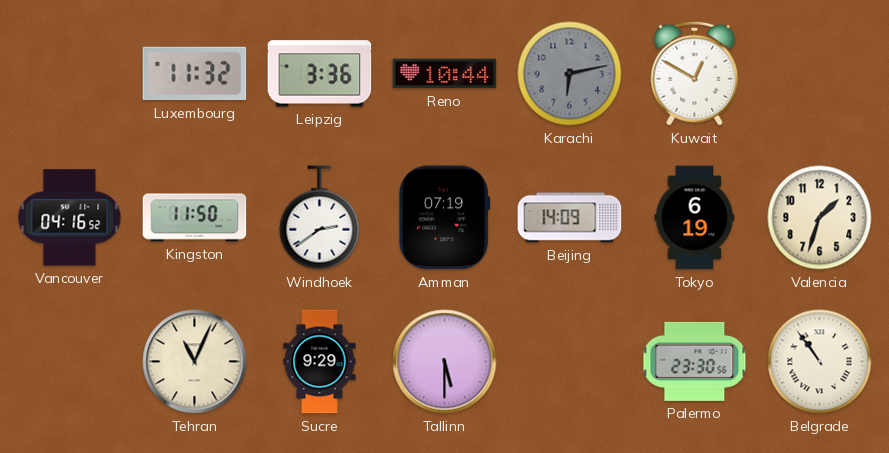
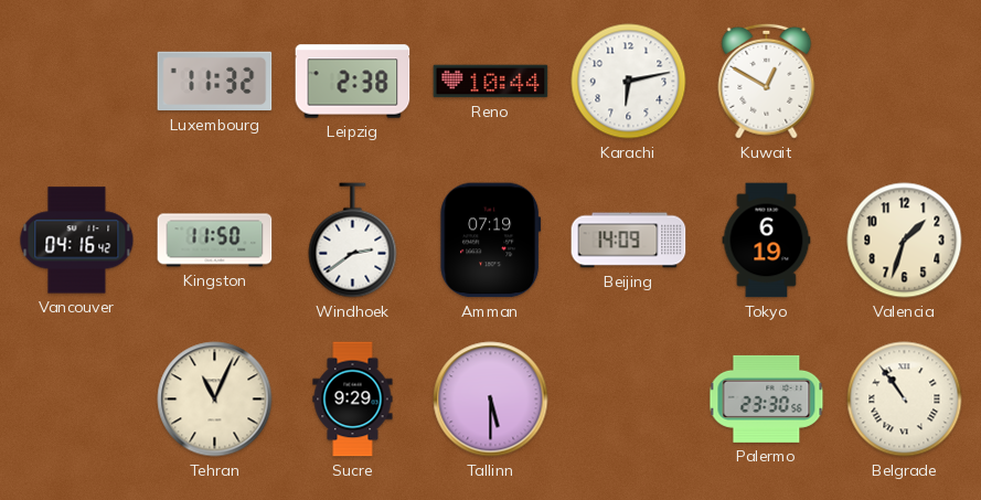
Leipzig: 3:36 -> 2:38 (353, 82)
Karachi dial: grey -> white (629, 82)
Vancouver: 04:16:52 -> 04:16:42 (77, 241)
